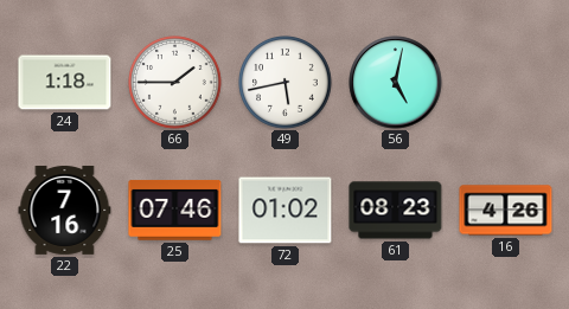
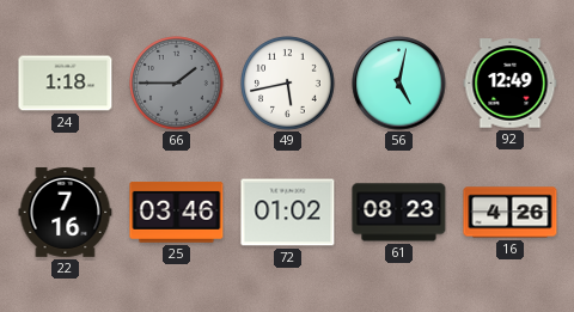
66 dial: white -> grey (177, 84)
92: none -> 12:49 (511, 84)
25: 07:46 -> 03:46 (177, 212)
